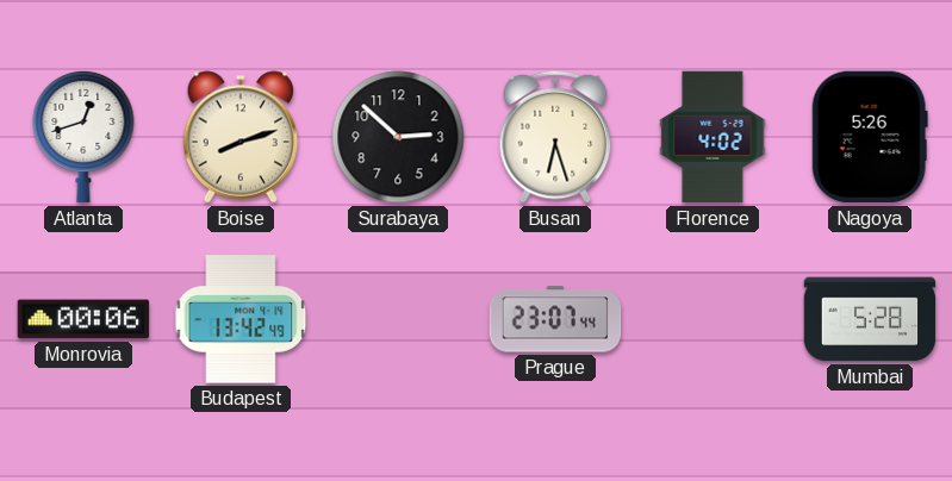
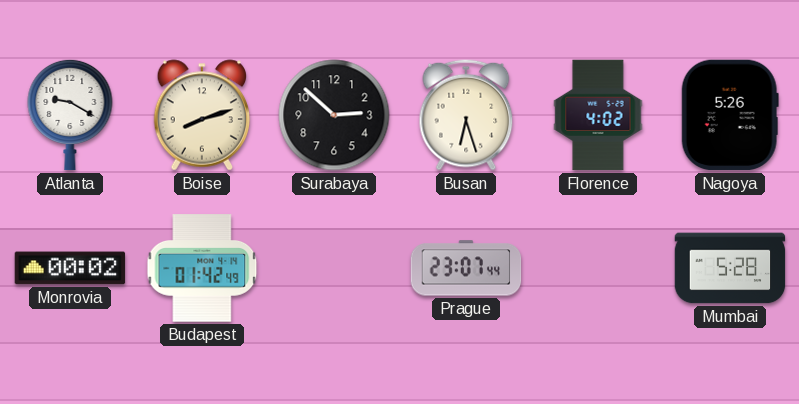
Atlanta: 12:42 -> 9:20 (70, 115)
Monrovia: 00:06 -> 00:02 (70, 268)
Budapest: 13:42 -> 01:42 (202, 268)
